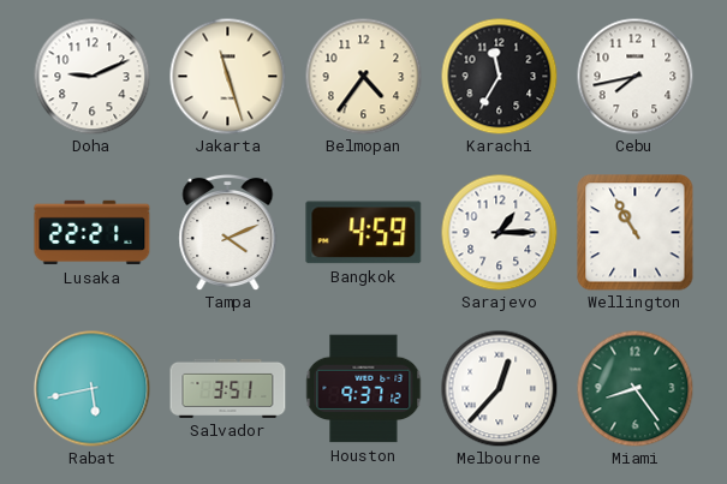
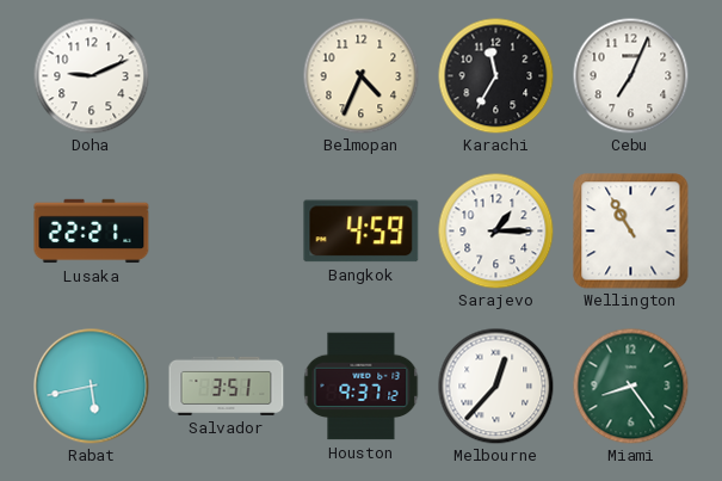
Jakarta: 11:27 -> none (227, 76)
Belmopan: 4:36 -> 4:34 (360, 75)
Cebu: 7:43 -> 7:04 (630, 75)
Tampa: 4:11 -> none (228, 232)
